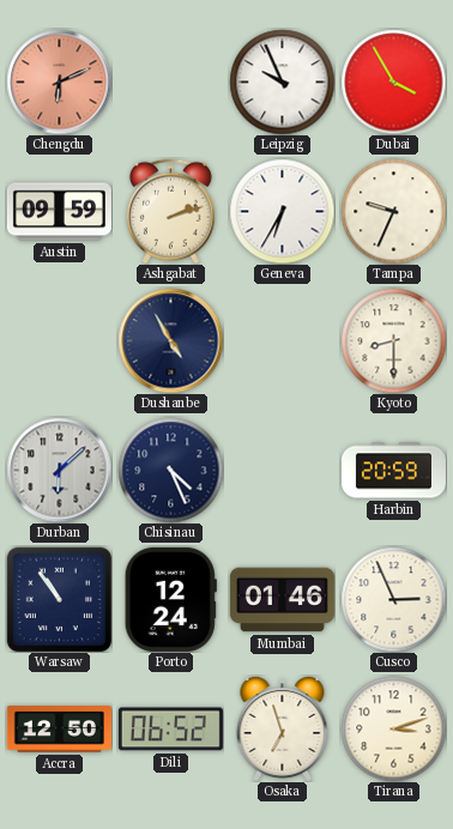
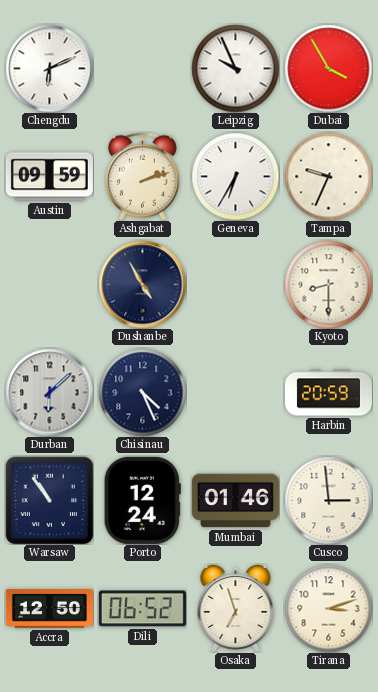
Chengdu dial: salmon -> white (49, 68)
Cusco: 2:56 -> 2:59 (328, 500)
